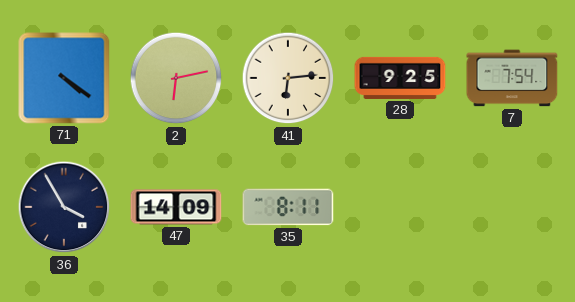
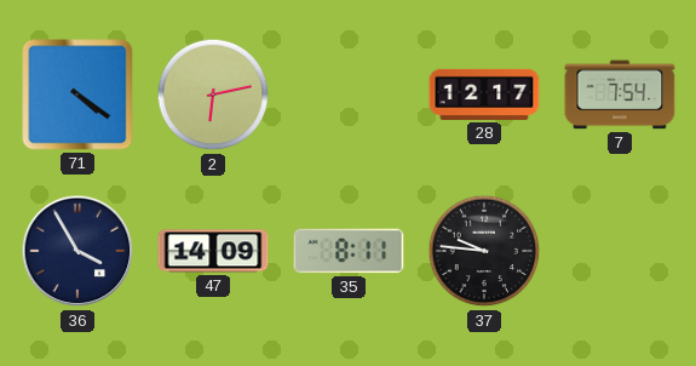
41: 6:14 -> none (288, 78)
28: 9:25 -> 12:17 (484, 95)
37: none -> 9:46 (484, 251)
